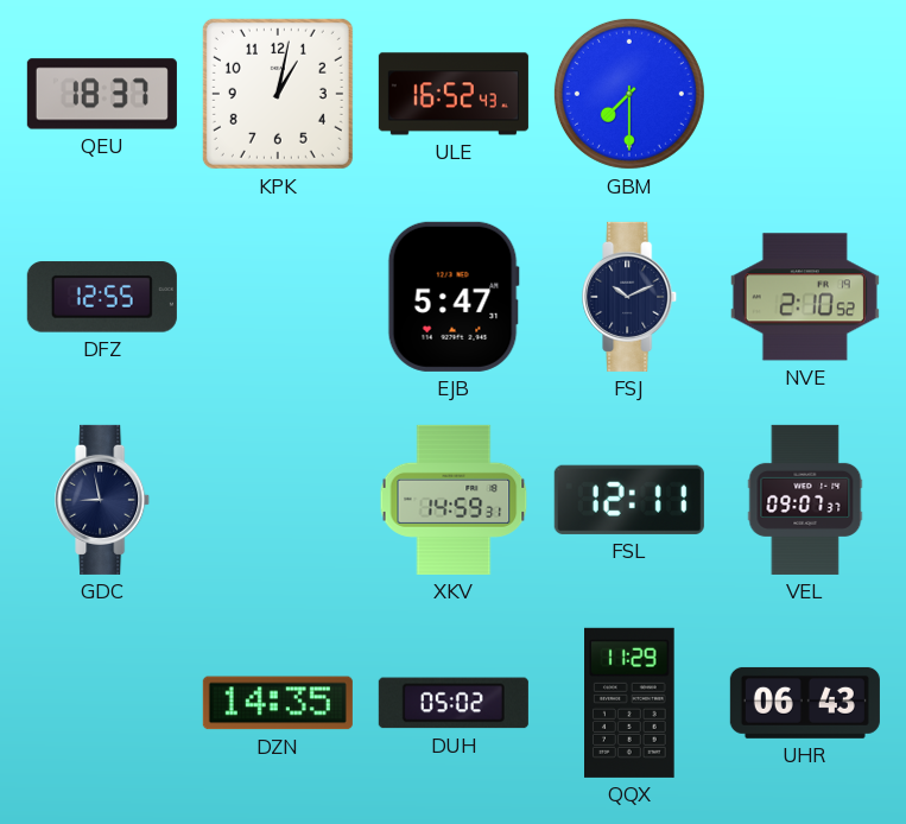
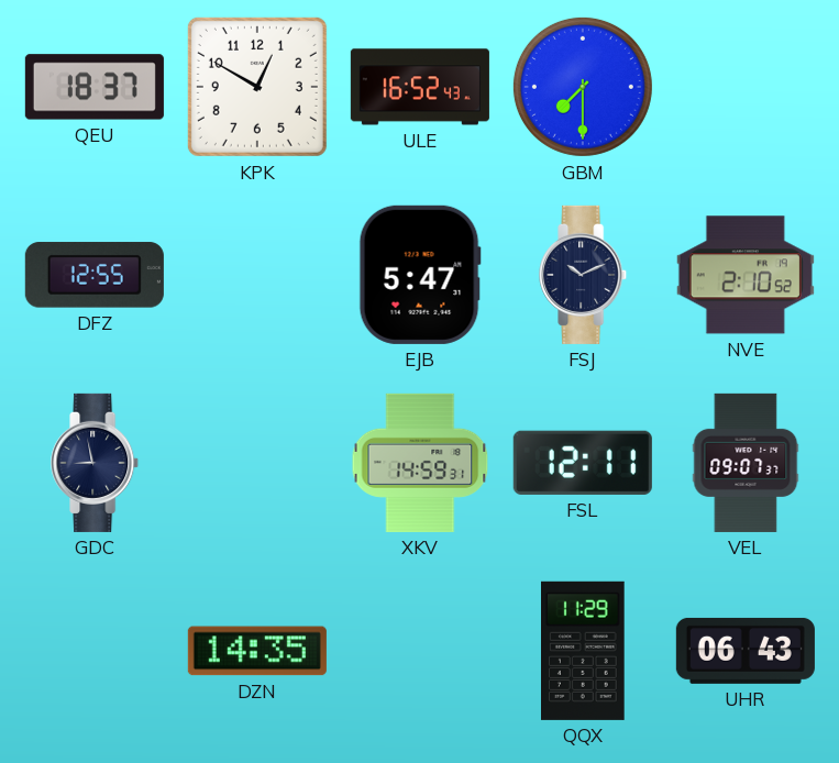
KPK: 1:02 -> 12:50 (257, 87)
DUH: 05:02 -> none (454, 703)
